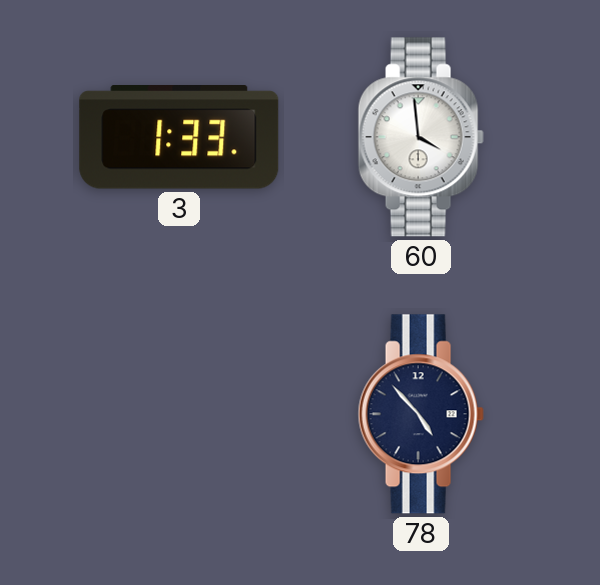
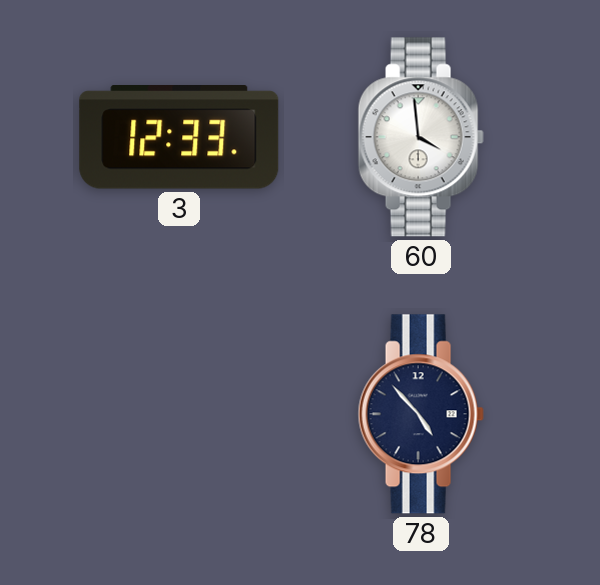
3: 1:33 -> 12:33 (179, 138)
